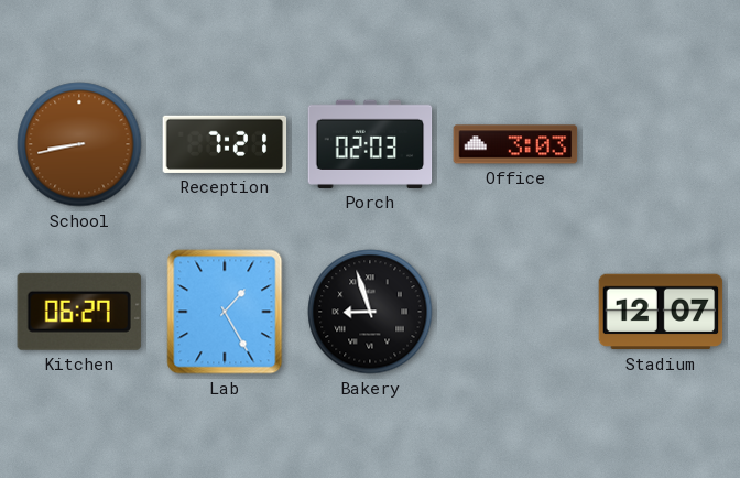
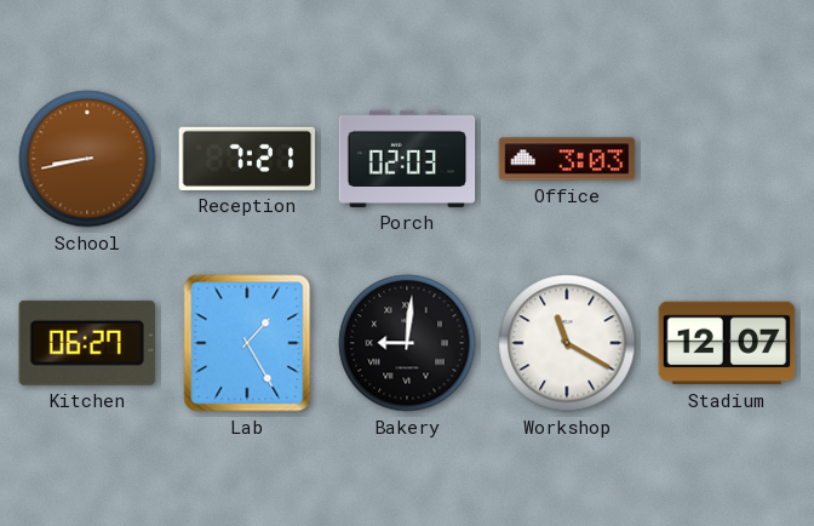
Bakery: 8:57 -> 9:01 (407, 343)
Workshop: none -> 11:20 (567, 343)
